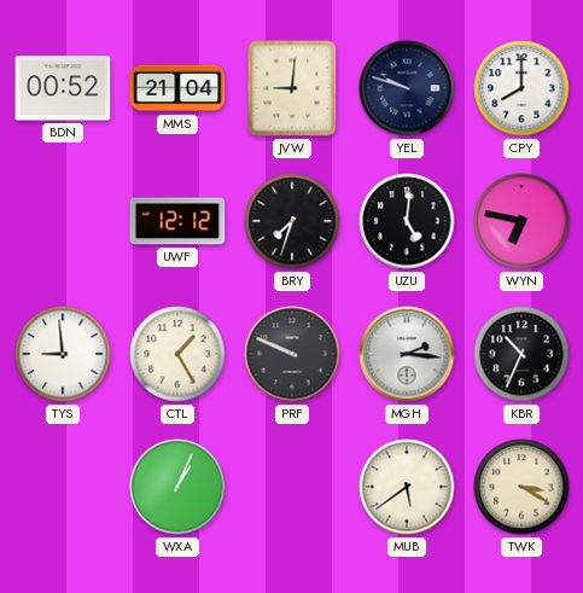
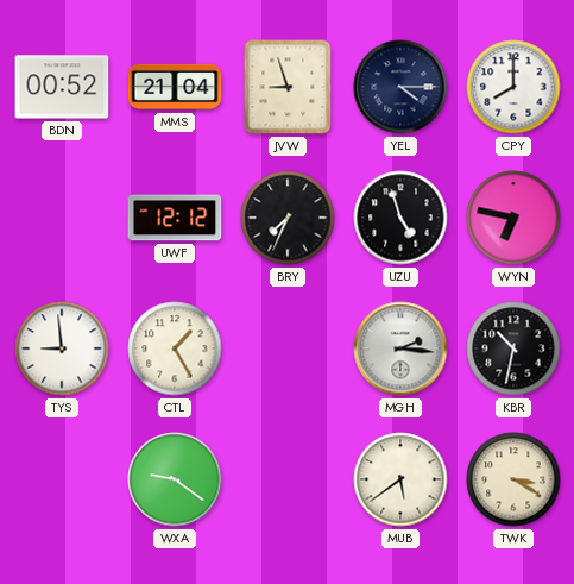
JVW: 9:01 -> 8:57 (288, 87)
YEL: 9:48 -> 4:15 (400, 87)
BRY: 7:33 -> 7:34 (288, 218)
UZU: 5:01 -> 4:57 (400, 218)
PRF: 9:49 -> none (292, 354)
KBR: 10:34 -> 10:32 (513, 348)
WXA: 1:04 -> 9:21 (175, 479)
